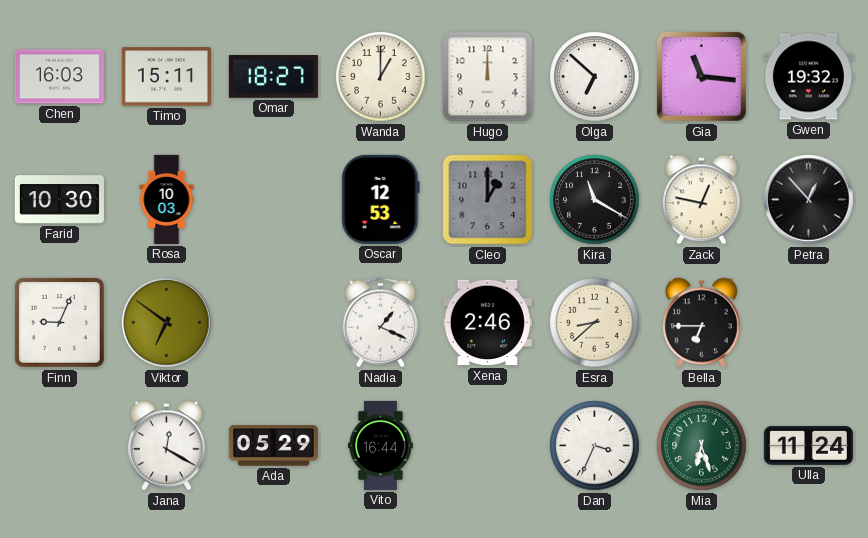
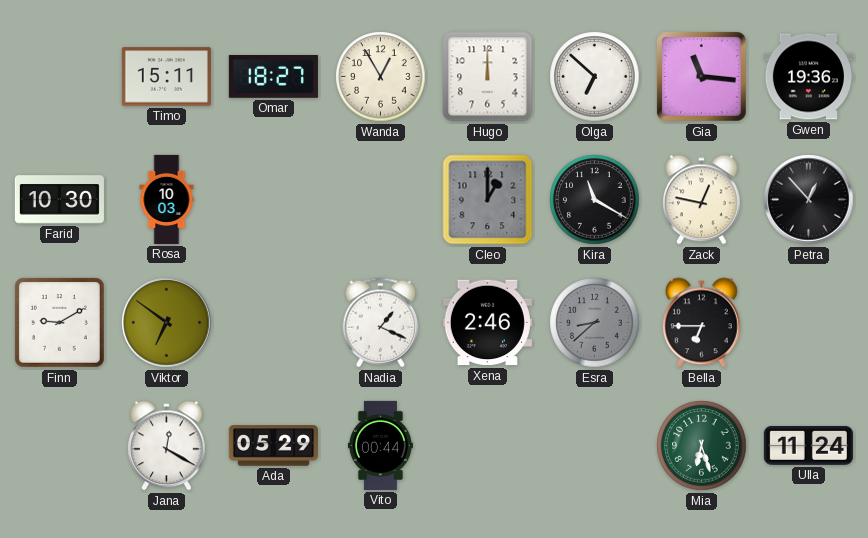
Chen: 16:03 -> none (59, 77)
Wanda: 1:00 -> 12:55 (381, 77)
Gwen: 19:32 -> 19:36 (808, 77)
Oscar: 12:53 -> none (381, 199)
Finn: 9:04 -> 9:10 (59, 322)
Esra dial: cream -> grey (595, 323)
Vito: 16:44 -> 00:44 (380, 445)
Dan: 3:34 -> none (595, 446)
